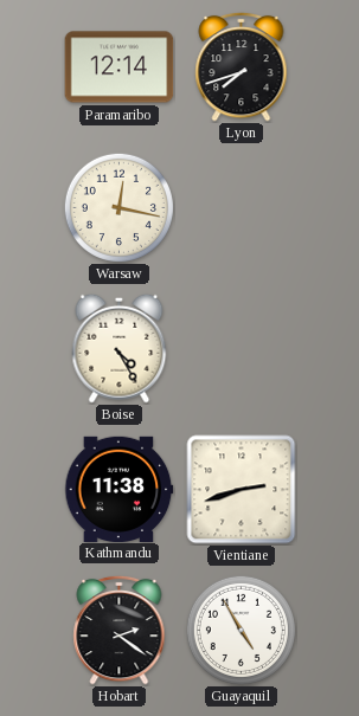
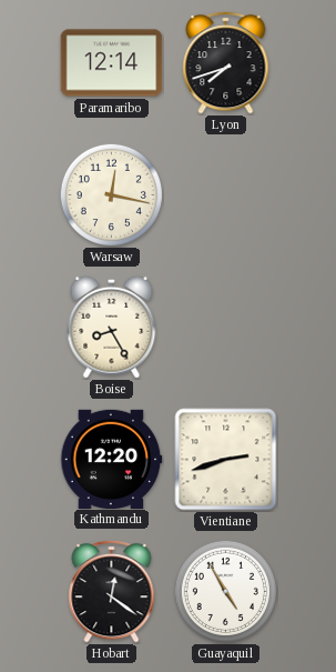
Boise: 4:25 -> 8:25 (112, 327)
Kathmandu: 11:38 -> 12:20 (112, 459)
Hobart: 2:21 -> 12:21 (112, 591)
